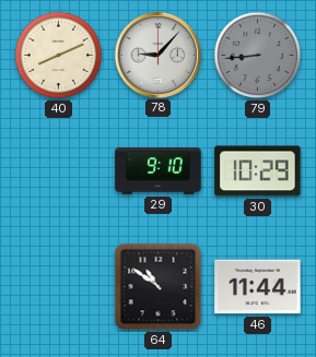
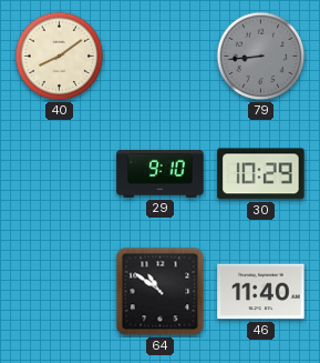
40: 8:11 -> 8:09 (60, 57)
78: 9:07 -> none (157, 55)
46: 11:44 -> 11:40 (261, 292)
